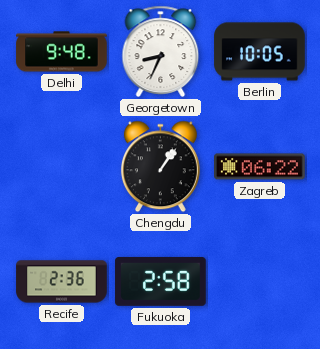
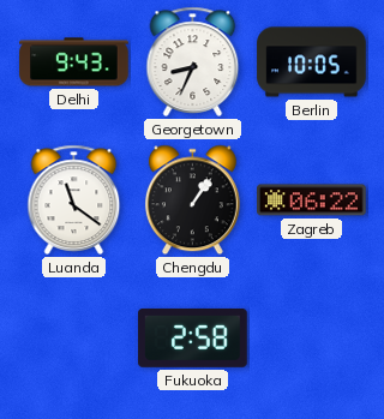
Delhi: 9:48 -> 9:43 (74, 62)
Luanda: none -> 11:21 (74, 199)
Recife: 2:36 -> none (62, 282)
